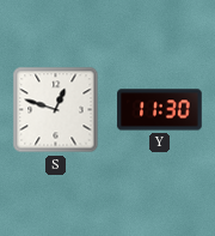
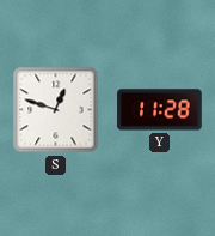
Y: 11:30 -> 11:28 (160, 110)
